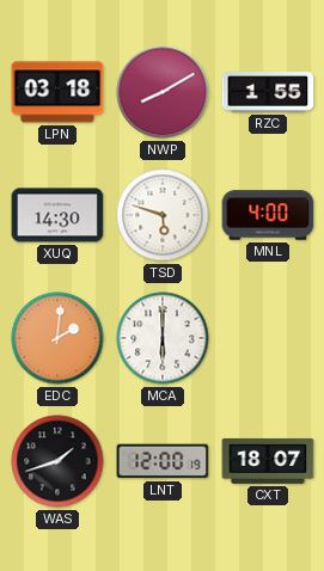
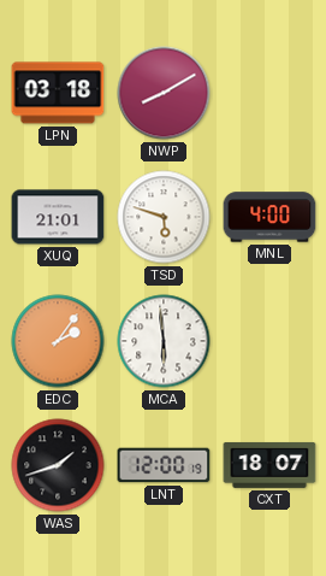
RZC: 1:55 -> none (268, 92)
XUQ: 14:30 -> 21:01 (58, 217)
EDC: 2:01 -> 2:06 (58, 341)
MCA: 6:00 -> 5:59 (164, 341)
